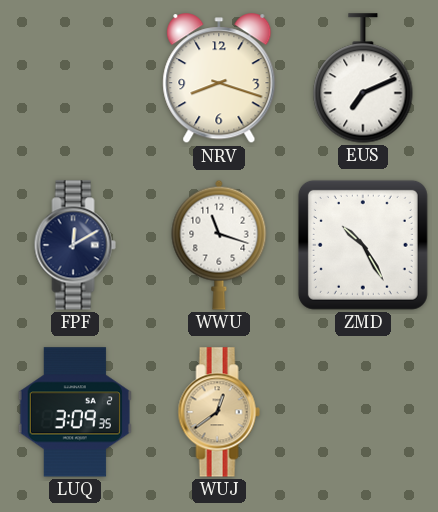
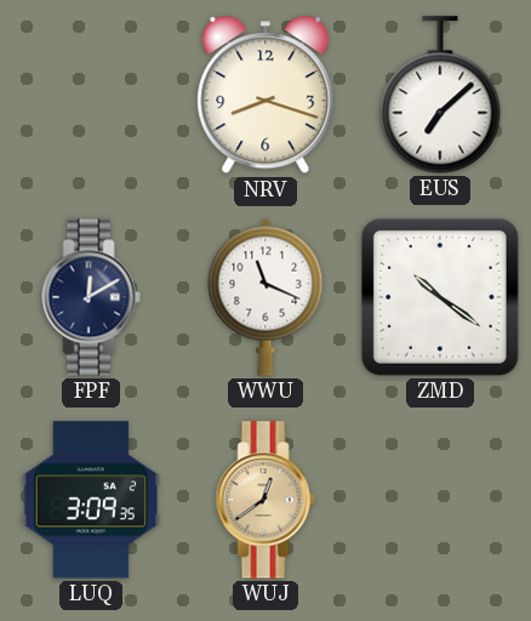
EUS: 7:11 -> 7:08 (440, 95)
WWU: 11:18 -> 11:19 (265, 297)
ZMD: 10:25 -> 10:21 (440, 297)
